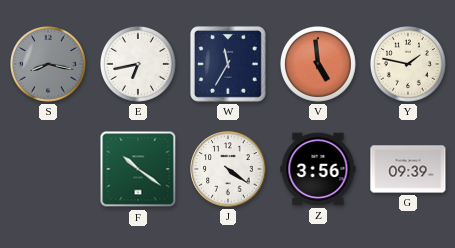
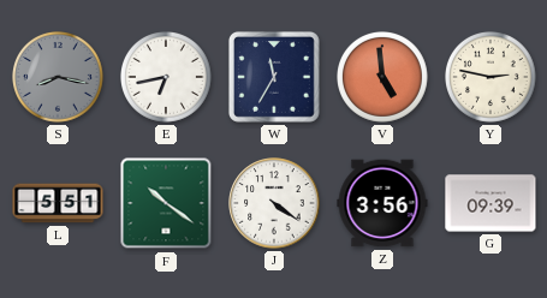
Y: 1:47 -> 2:47 (492, 78)
L: none -> 5:51 (58, 203)
